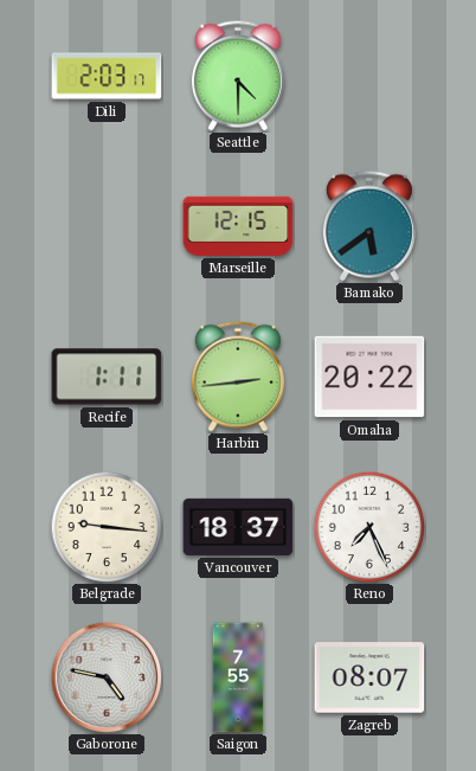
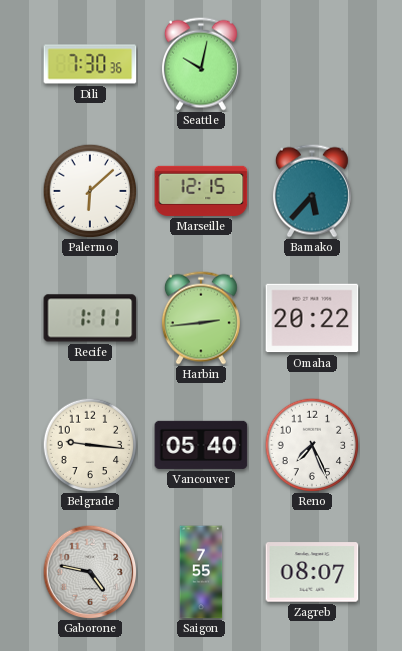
Dili: 2:03 -> 7:30 (90, 64)
Seattle: 4:30 -> 10:02 (201, 64)
Palermo: none -> 6:08 (90, 191)
Bamako: 5:39 -> 5:37 (312, 191)
Vancouver: 18:37 -> 05:40 (201, 445)
